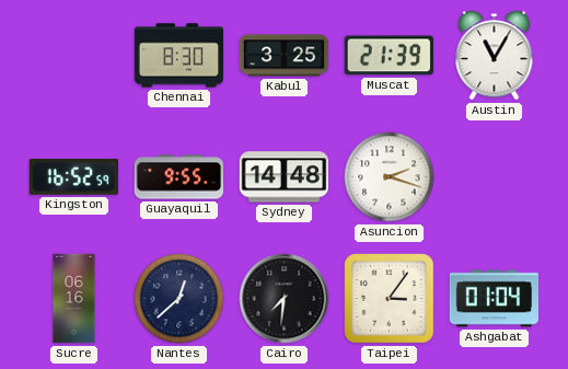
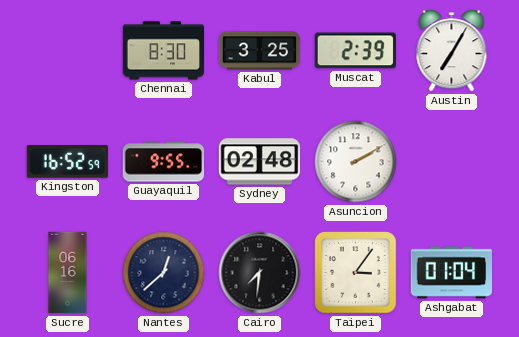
Muscat: 21:39 -> 2:39 (355, 51)
Austin: 11:05 -> 7:05 (452, 51)
Sydney: 14:48 -> 02:48 (260, 162)
Asuncion: 2:18 -> 2:10 (356, 162)
